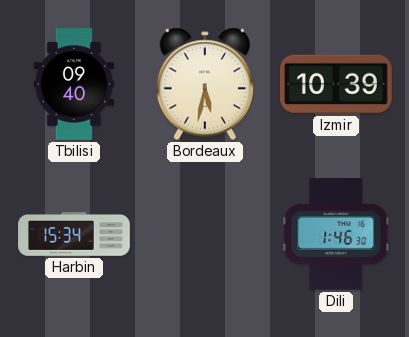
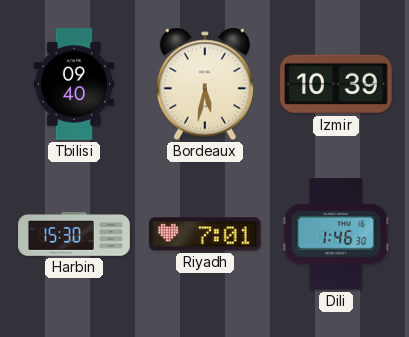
Harbin: 15:34 -> 15:30 (74, 234)
Riyadh: none -> 7:01 (206, 234)
